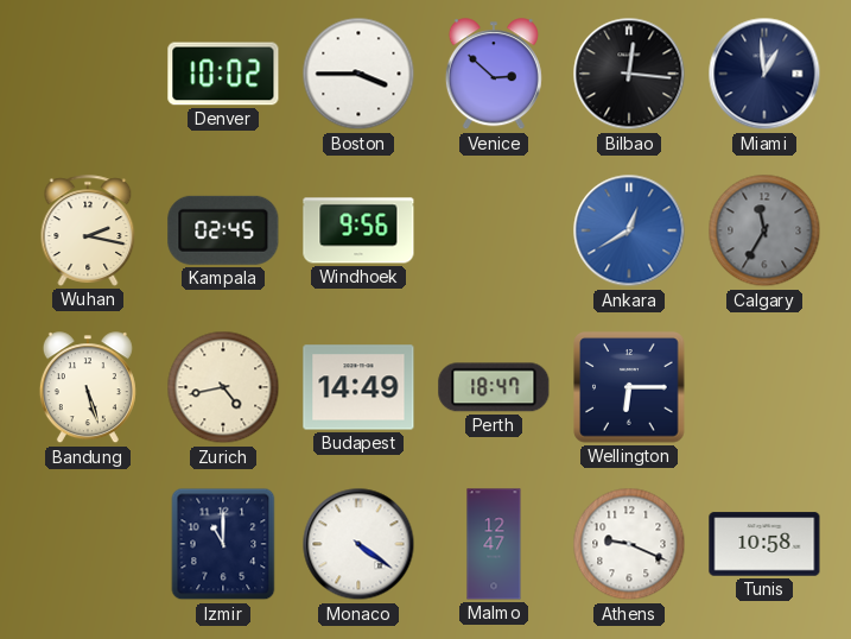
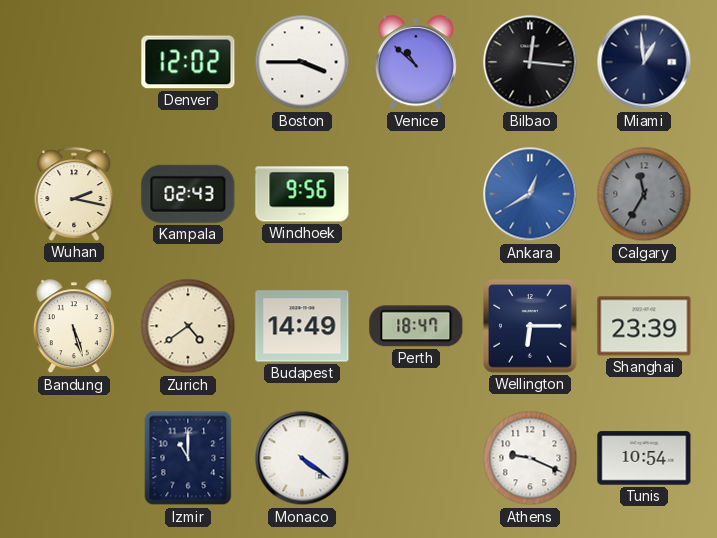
Denver: 10:02 -> 12:02 (188, 62)
Venice: 2:52 -> 10:52 (416, 63)
Kampala: 02:45 -> 02:43 (188, 194)
Zurich: 4:43 -> 4:39 (188, 326)
Shanghai: none -> 23:39 (644, 326)
Malmo: 12:47 -> none (494, 544)
Tunis: 10:58 -> 10:54 (644, 458)
